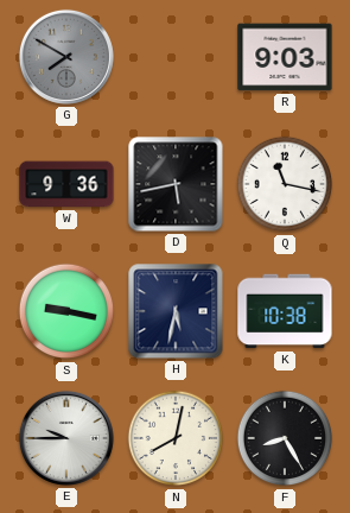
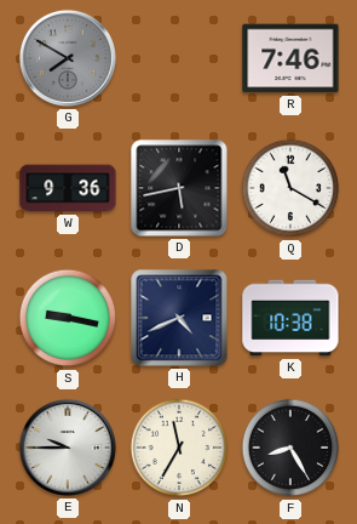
R: 9:03 -> 7:46 (290, 58)
Q: 11:17 -> 11:20 (290, 188)
H: 5:32 -> 4:41 (179, 318)
N: 8:02 -> 11:35 (179, 448)
